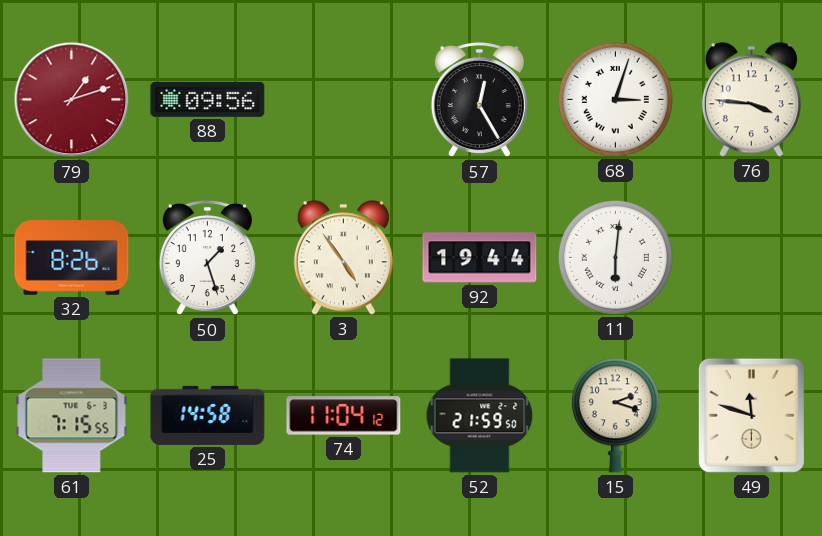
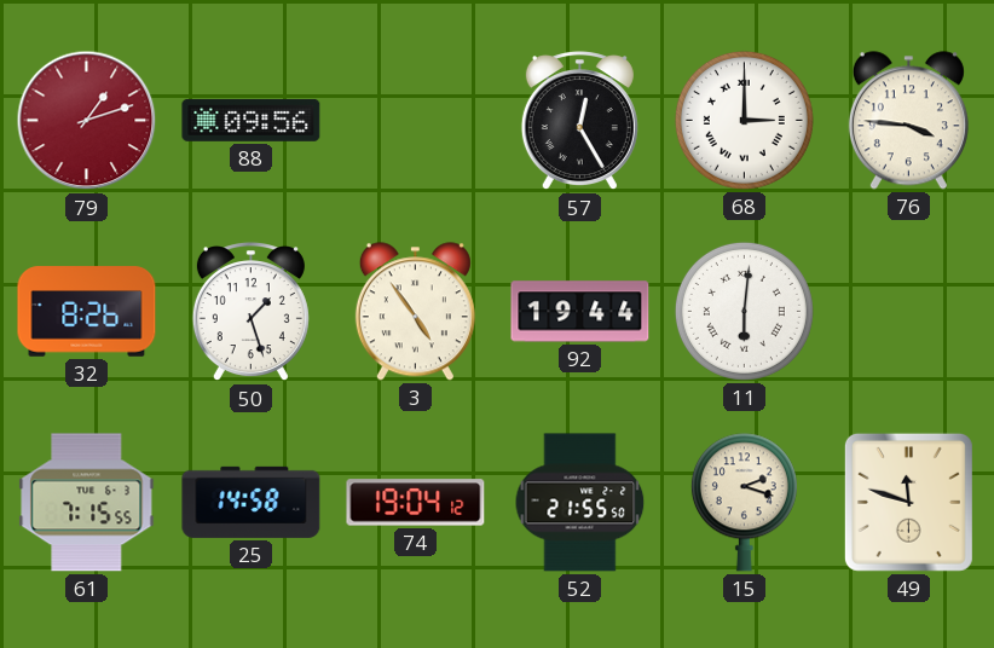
68: 3:03 -> 3:00 (744, 120)
74: 11:04 -> 19:04 (416, 503)
52: 21:59 -> 21:55 (580, 503)
